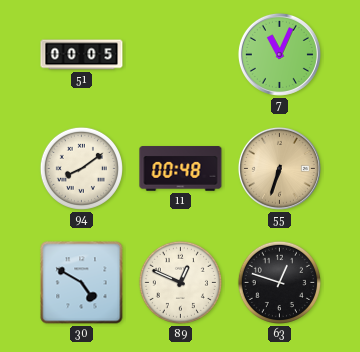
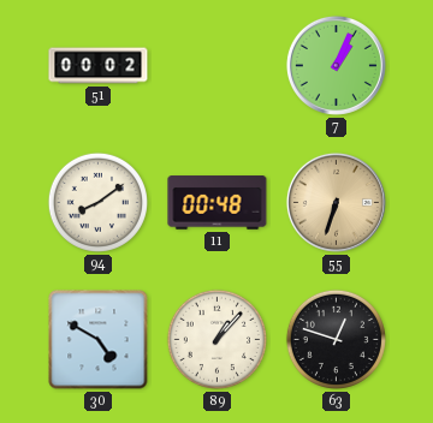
51: 00:05 -> 00:02 (99, 66)
7: 11:04 -> 1:04 (336, 65)
89: 12:49 -> 1:07 (216, 339)
